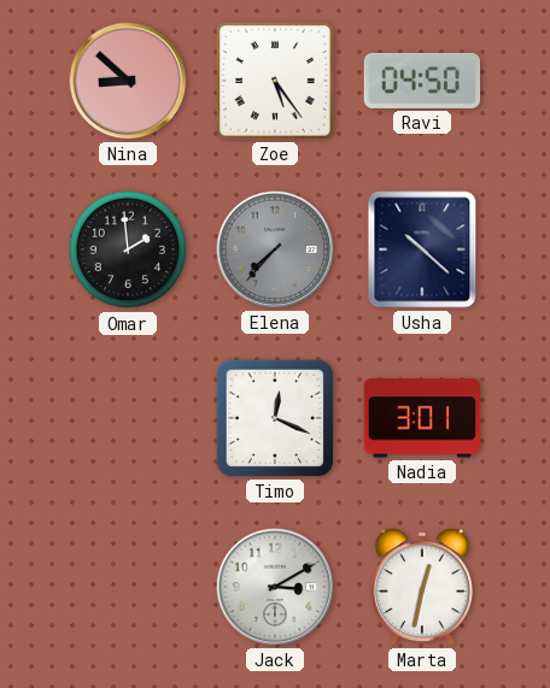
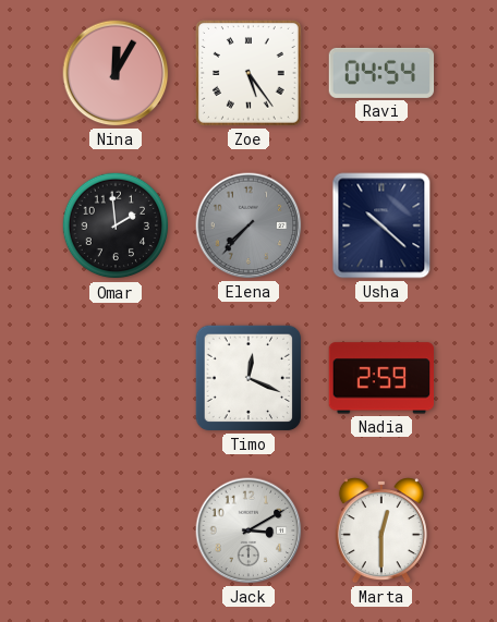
Nina: 8:52 -> 12:05 (116, 73)
Ravi: 04:50 -> 04:54 (381, 73)
Nadia: 3:01 -> 2:59 (380, 378)
Marta: 12:32 -> 12:30 (381, 530)
